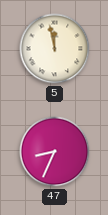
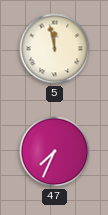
47: 8:34 -> 7:34 (55, 152)
